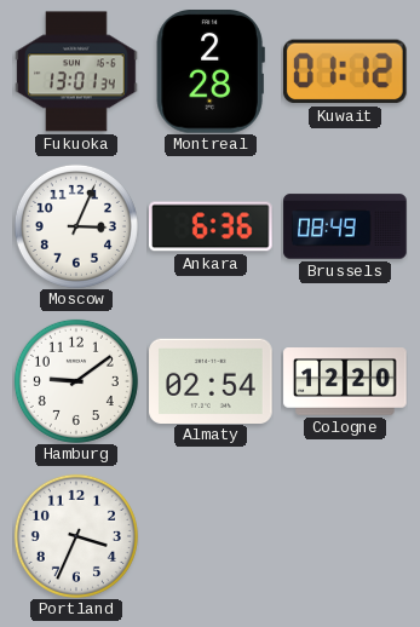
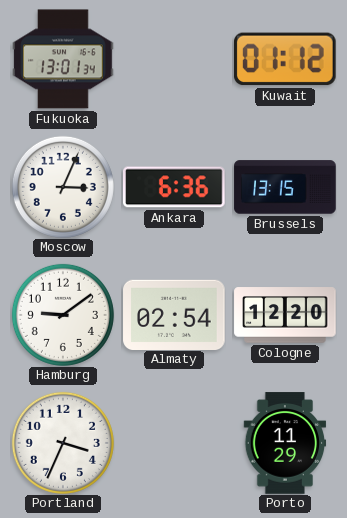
Montreal: 2:28 -> none (211, 73)
Brussels: 08:49 -> 13:15 (285, 187)
Porto: none -> 11:29 (285, 443)
